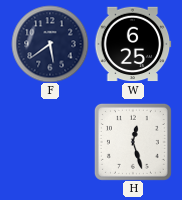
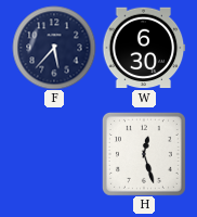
F: 5:39 -> 5:37 (54, 48)
W: 6:25 -> 6:30 (144, 48)
